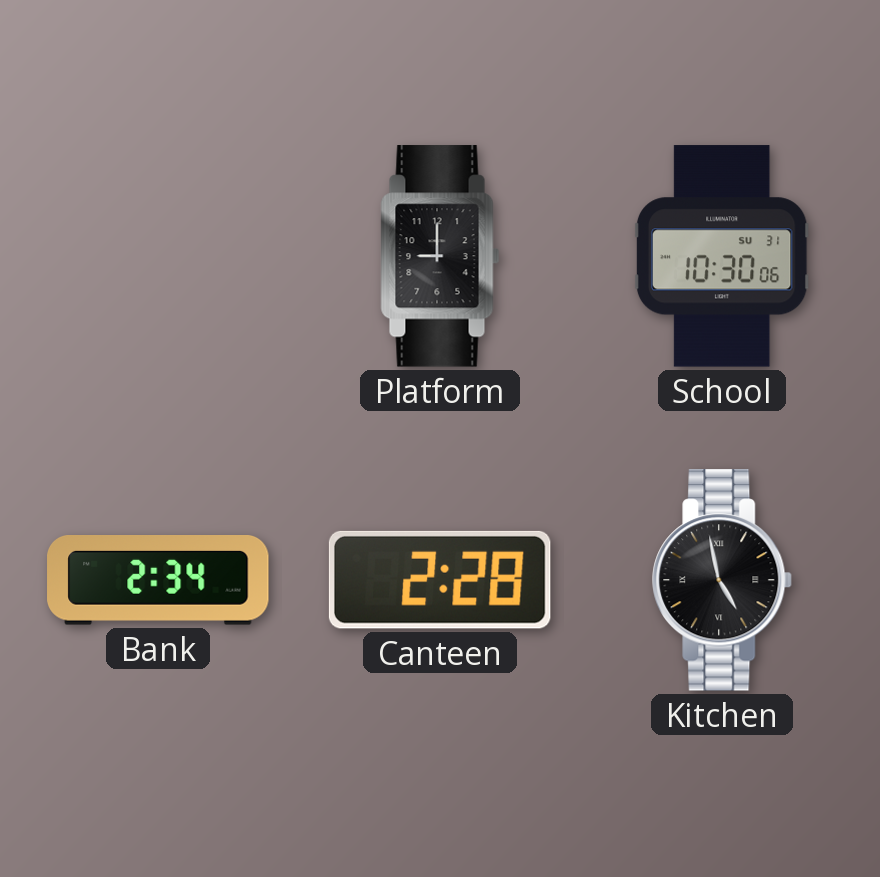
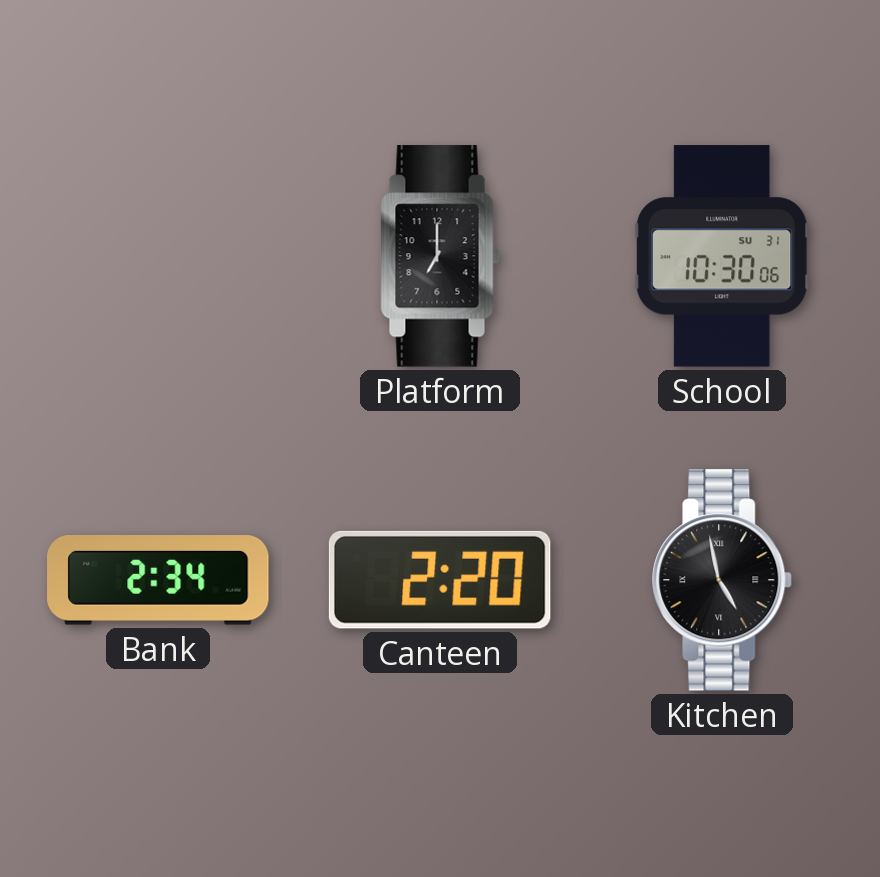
Platform: 9:00 -> 7:00 (440, 256)
Canteen: 2:28 -> 2:20 (440, 580)
